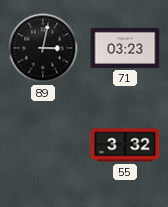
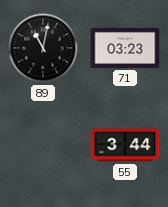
89: 3:02 -> 11:02 (43, 48)
55: 3:32 -> 3:44 (125, 145)
